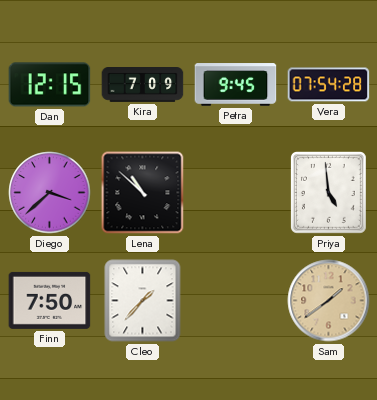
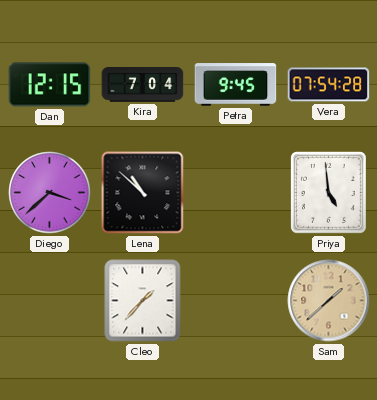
Kira: 7:09 -> 7:04 (143, 85)
Finn: 7:50 -> none (50, 300)
Sam: 1:39 -> 1:38 (329, 301)
